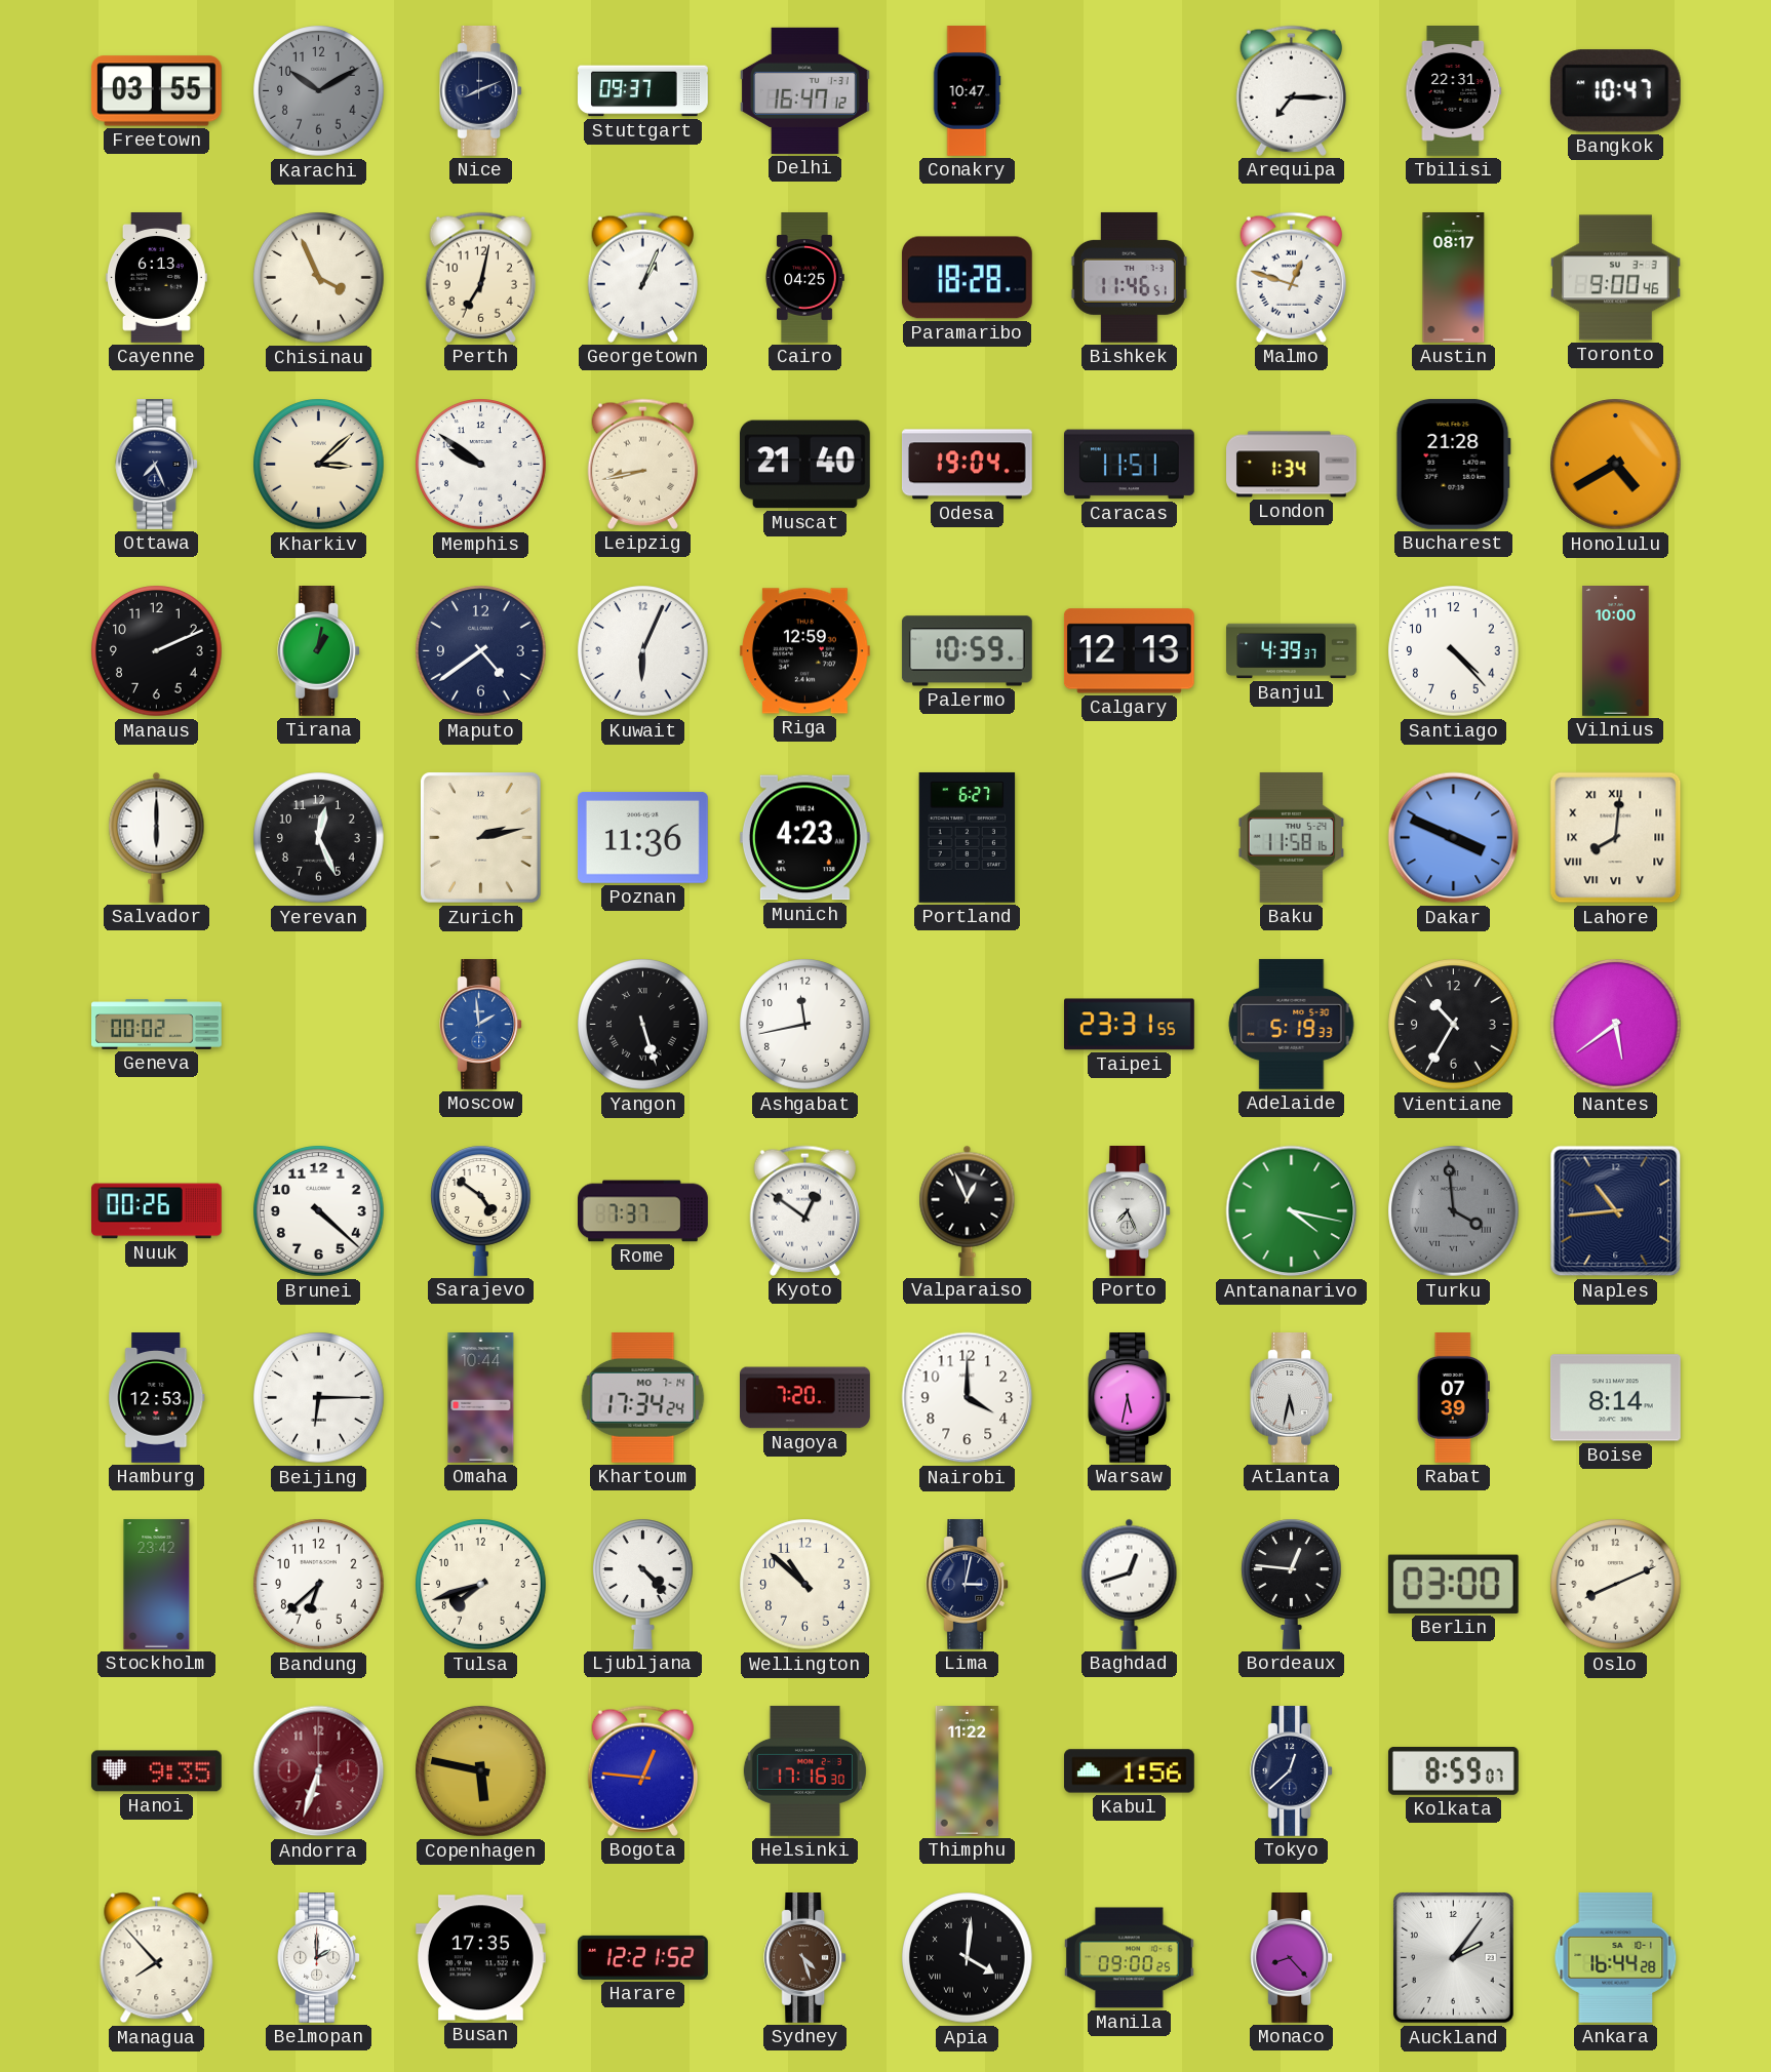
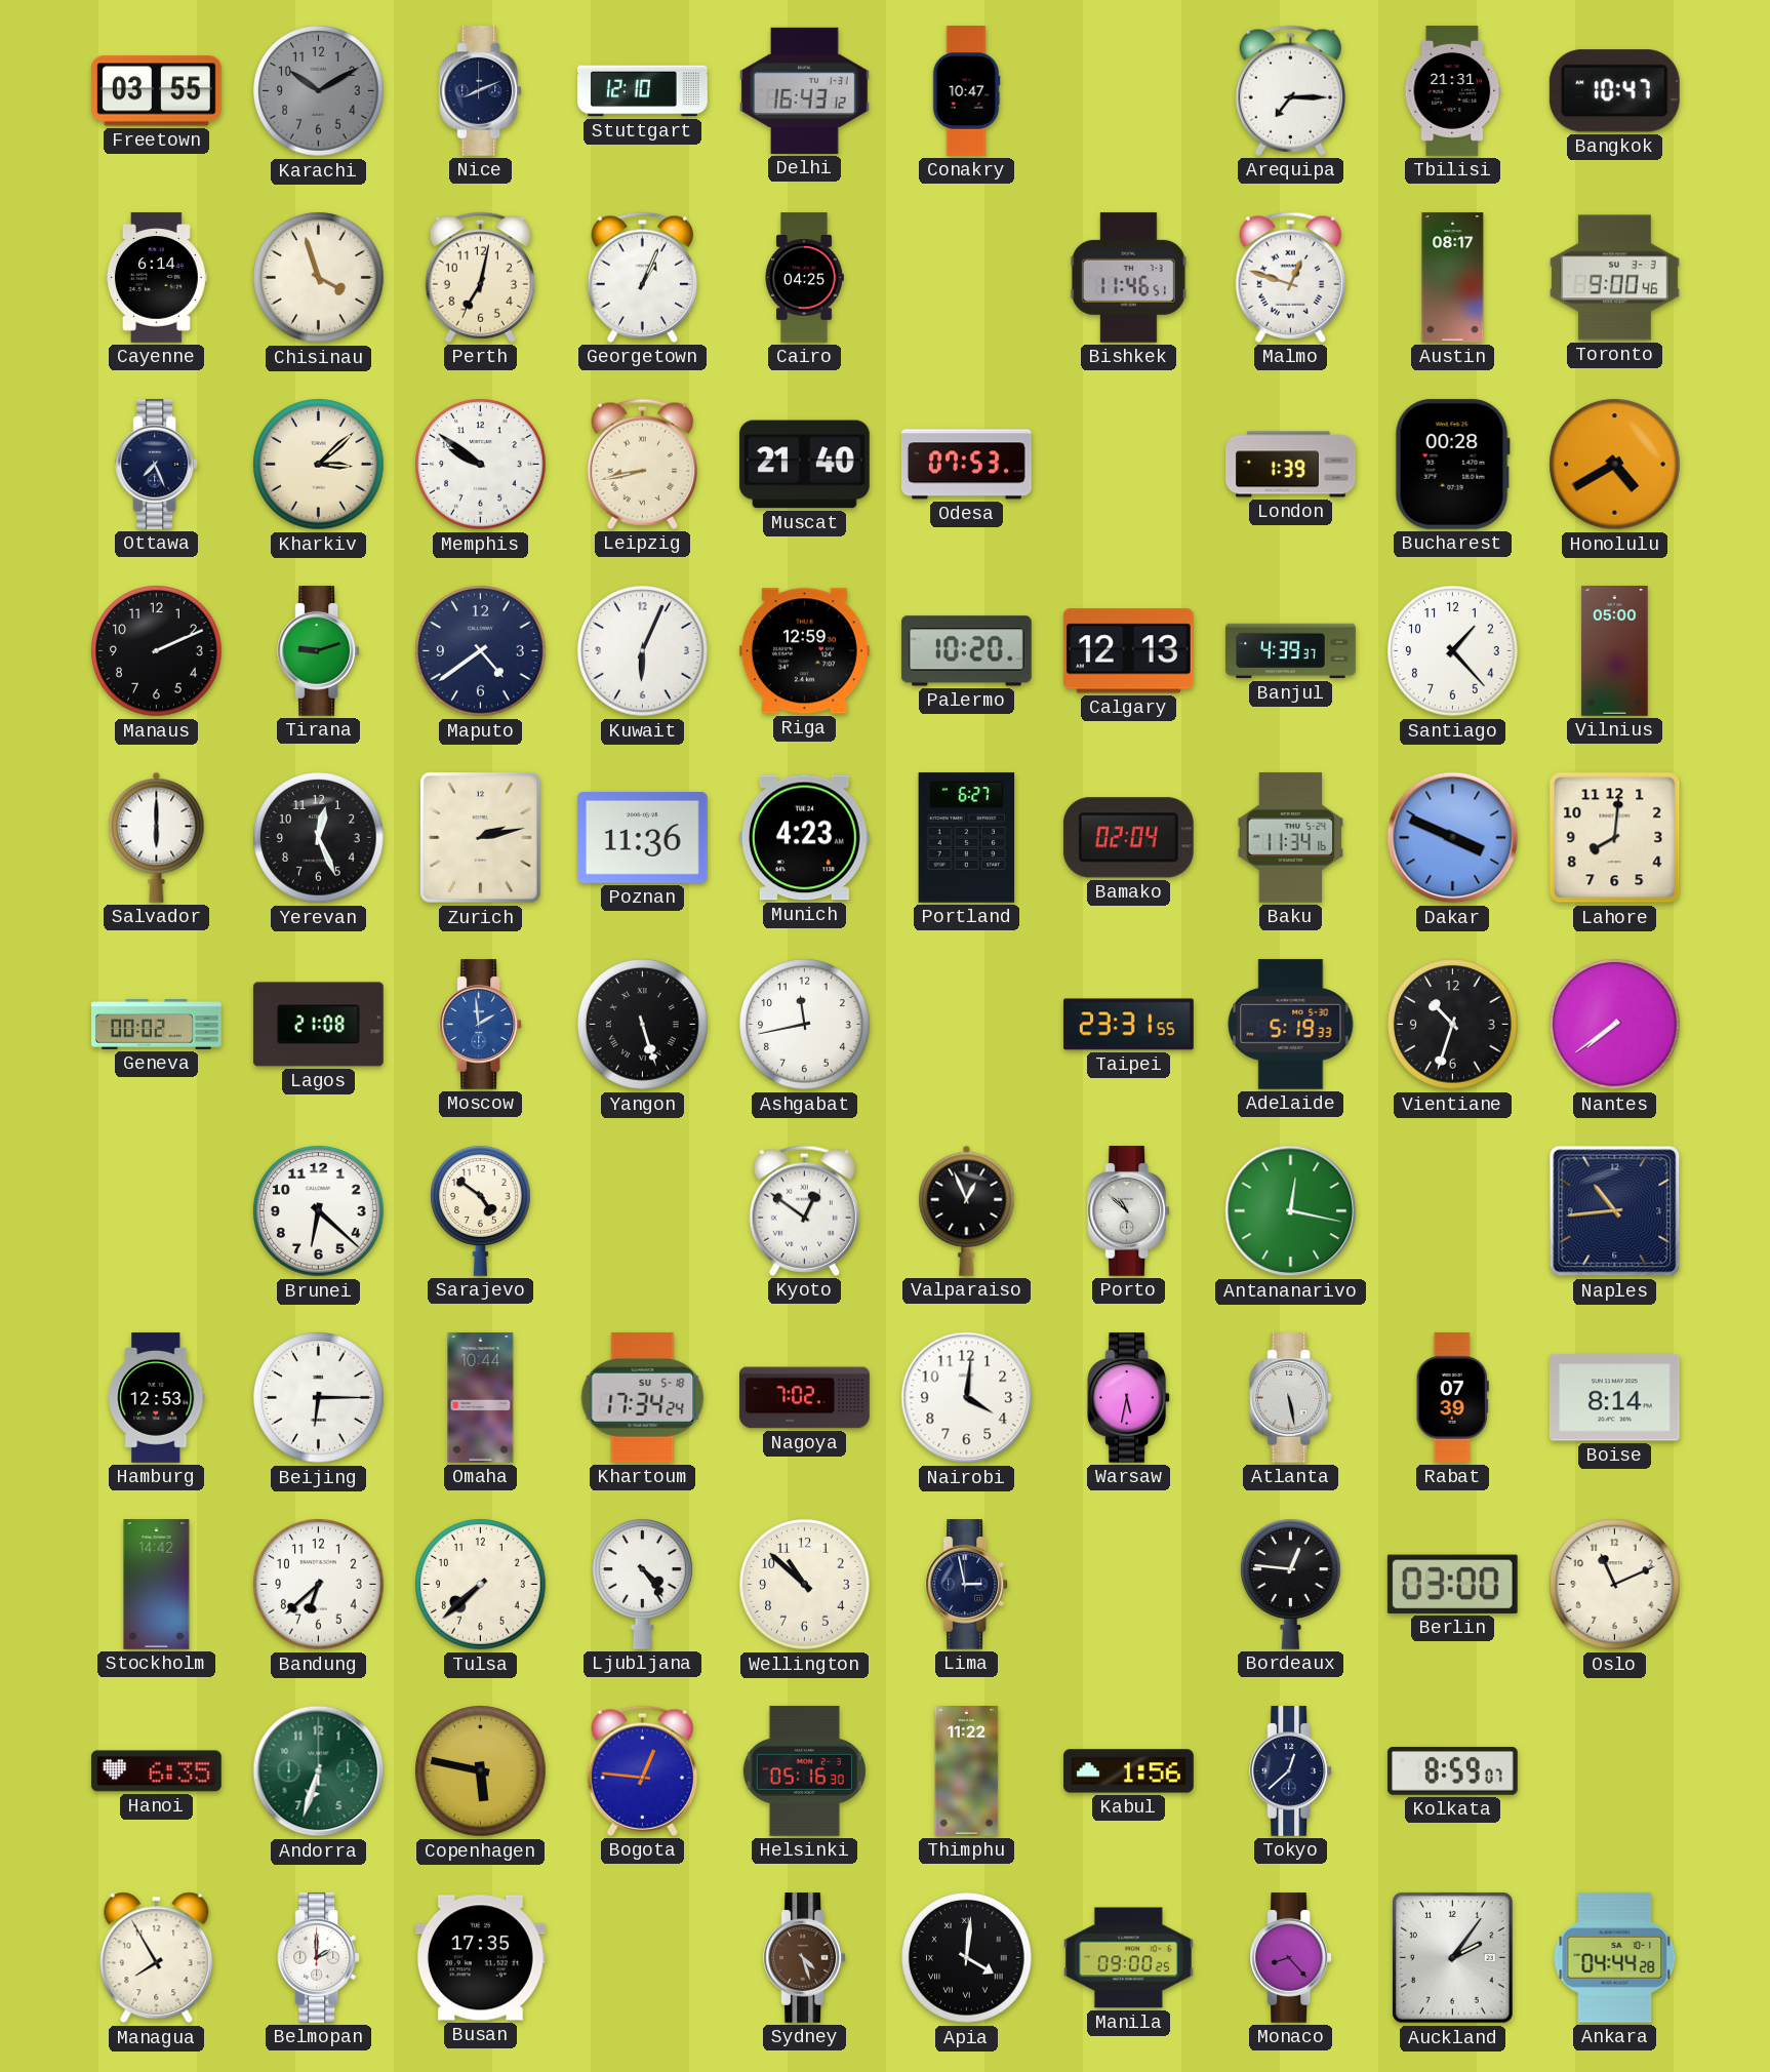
Stuttgart: 09:37 -> 12:10 (643, 91)
Delhi: 16:47 -> 16:43 (804, 90)
Tbilisi: 22:31 -> 21:31 (1453, 91)
Cayenne: 6:13 -> 6:14 (157, 278)
Chisinau: 3:56 -> 3:57 (319, 278)
Paramaribo: 18:28 -> none (967, 278)
Odesa: 19:04 -> 07:53 (967, 465)
Caracas: 11:51 -> none (1129, 465)
London: 1:34 -> 1:39 (1291, 465)
Bucharest: 21:28 -> 00:28 (1452, 464)
Tirana: 1:02 -> 9:12 (319, 651)
Palermo: 10:59 -> 10:20 (966, 651)
Santiago: 4:23 -> 1:23 (1453, 651)
Vilnius: 10:00 -> 05:00 (1615, 651)
Bamako: none -> 02:04 (1128, 838)
Baku: 11:58 -> 11:34 (1291, 837)
Lahore numerals: Roman -> Arabic (1615, 838)
Lagos: none -> 21:08 (318, 1025)
Vientiane: 10:35 -> 10:33 (1453, 1025)
Nantes: 5:39 -> 7:39 (1615, 1025)
Nuuk: 00:26 -> none (157, 1211)
Brunei: 4:22 -> 6:22 (319, 1211)
Rome: 7:37 -> none (643, 1211)
Porto: 7:26 -> 10:52 (1129, 1211)
Antananarivo: 4:17 -> 12:17 (1291, 1211)
Turku: 3:59 -> none (1454, 1211)
Khartoum date: MO 7-14 -> SU 5-18 (643, 1397)
Nagoya: 7:20 -> 7:02 (805, 1398)
Nairobi: 4:00 -> 4:01 (967, 1398)
Atlanta: 5:32 -> 5:28 (1291, 1398)
Stockholm: 23:42 -> 14:42 (157, 1585)
Tulsa: 7:42 -> 7:38 (481, 1585)
Ljubljana: 4:23 -> 4:24 (643, 1584)
Lima: 3:02 -> 2:58 (967, 1585)
Baghdad: 12:42 -> none (1130, 1584)
Oslo: 8:11 -> 11:11 (1615, 1585)
Hanoi: 9:35 -> 6:35 (156, 1771)
Andorra dial: burgundy -> green (319, 1771)
Helsinki: 17:16 -> 05:16 (804, 1770)
Managua: 7:53 -> 7:55 (157, 1958)
Harare: 12:21 -> none (643, 1957)
Ankara: 16:44 -> 04:44 (1615, 1957)
